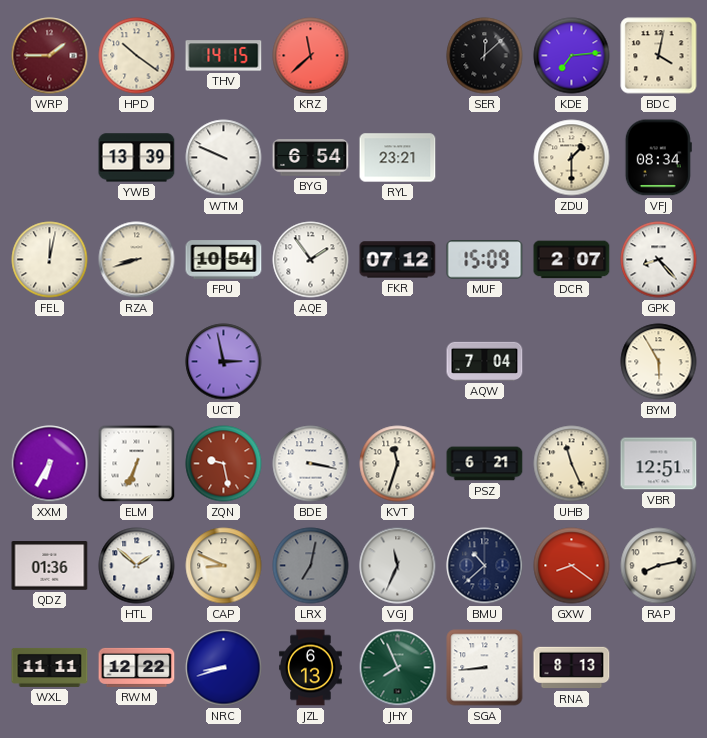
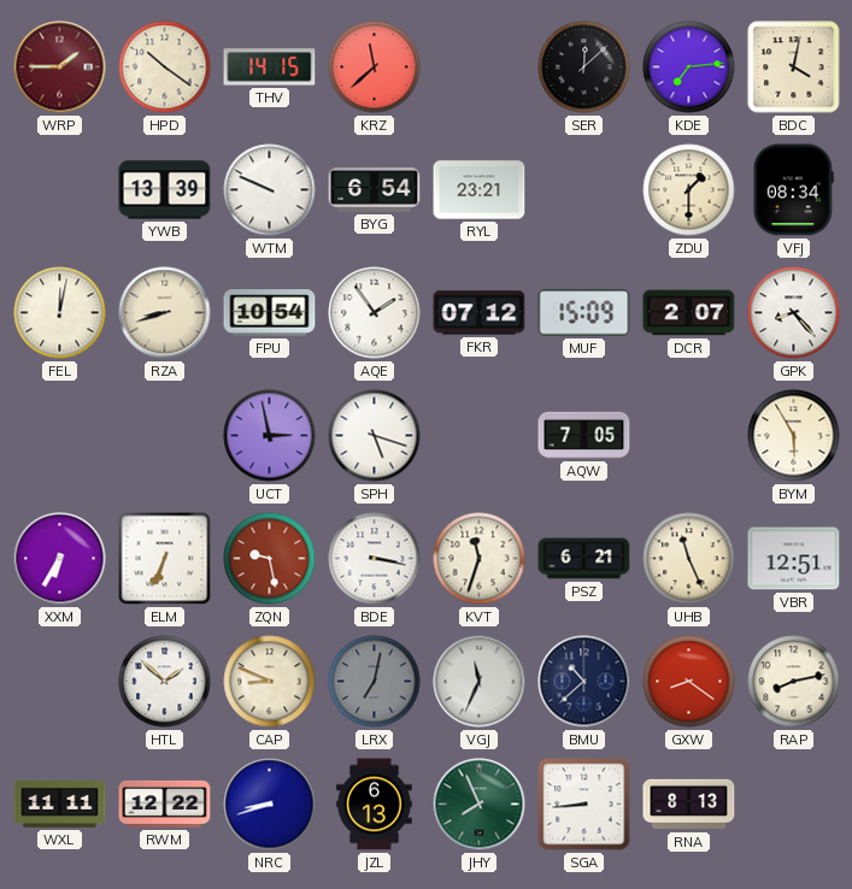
SPH: none -> 5:18 (375, 436)
AQW: 7:04 -> 7:05 (584, 435)
QDZ: 01:36 -> none (50, 566)
